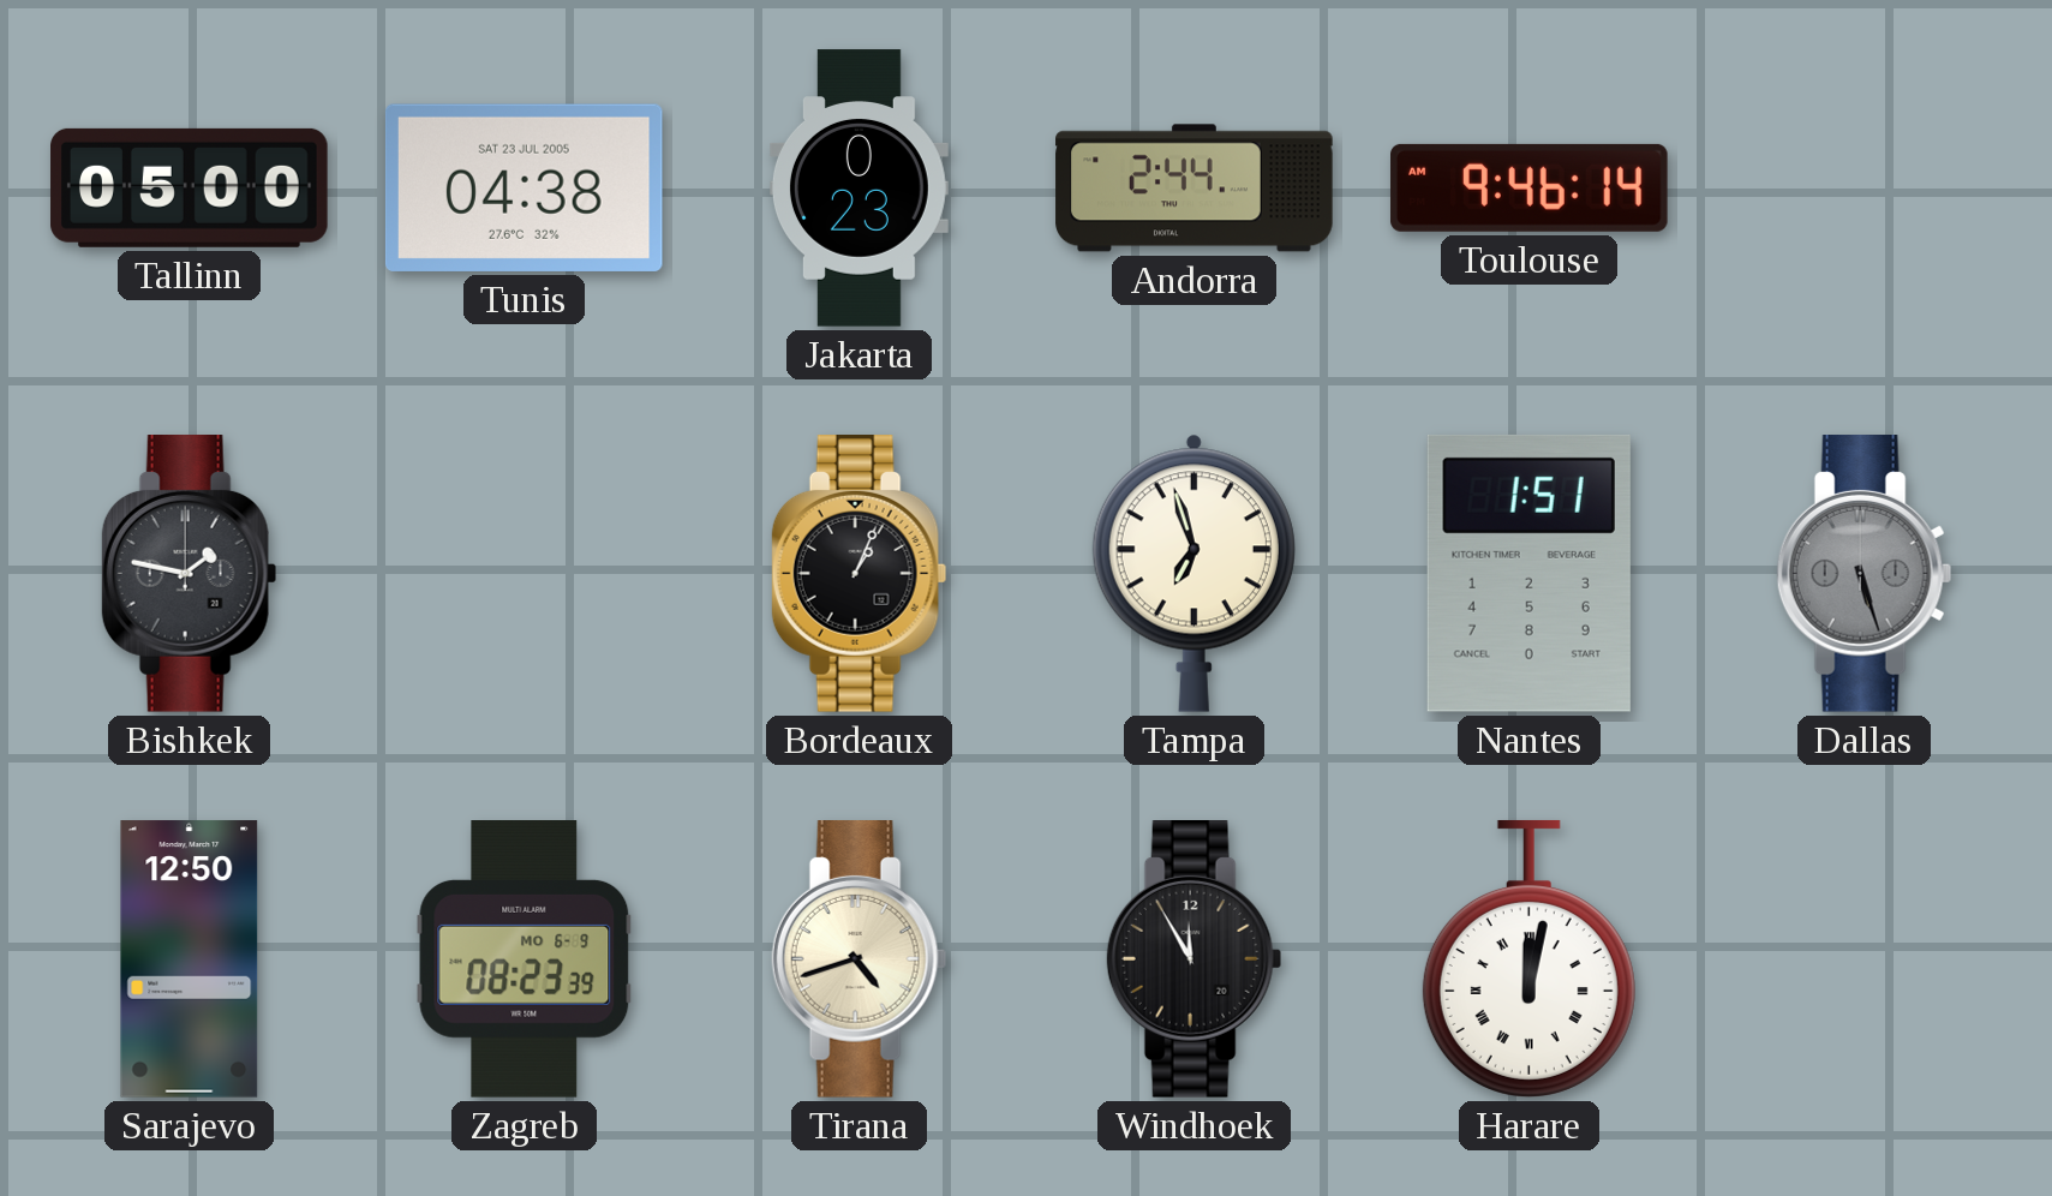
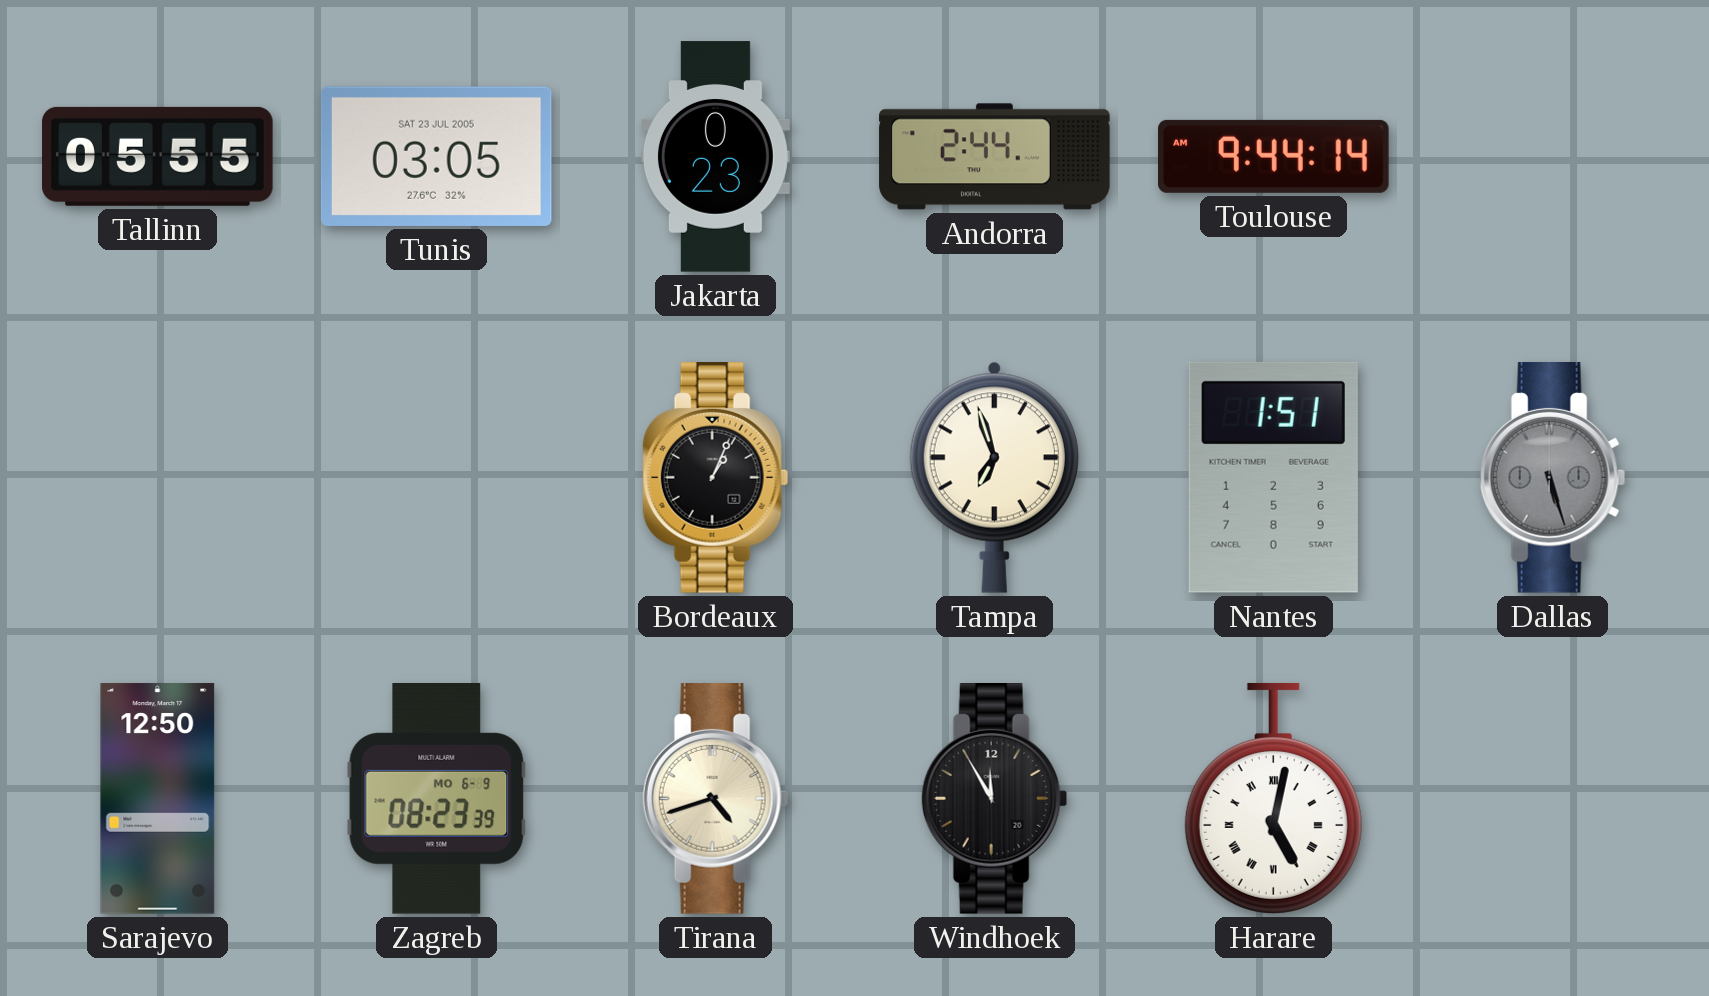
Tallinn: 05:00 -> 05:55 (158, 156)
Tunis: 04:38 -> 03:05 (436, 156)
Toulouse: 9:46 -> 9:44 (1274, 156)
Bishkek: 1:47 -> none (190, 574)
Harare: 12:02 -> 5:02 (1273, 798)
